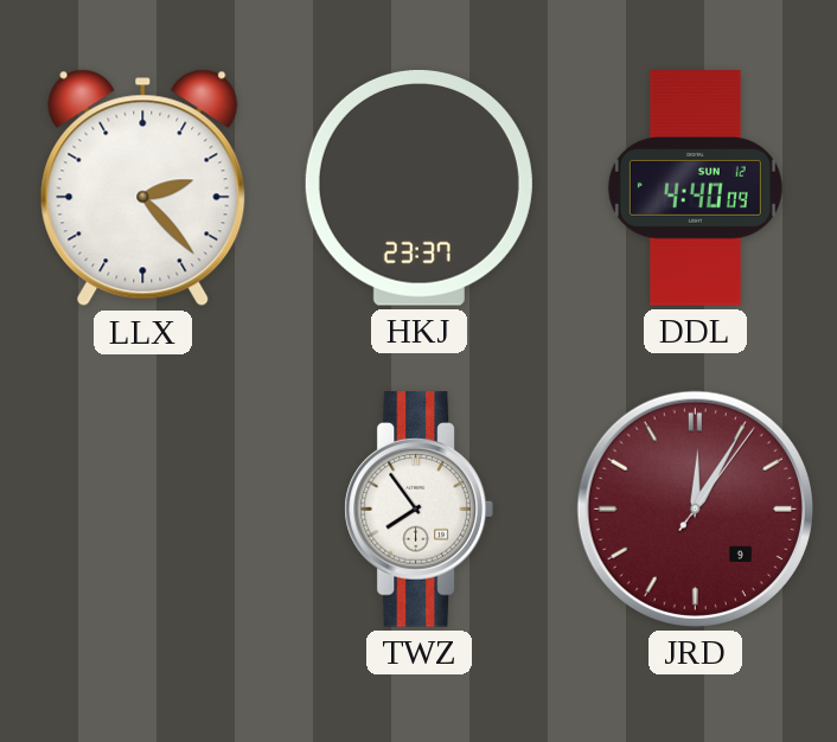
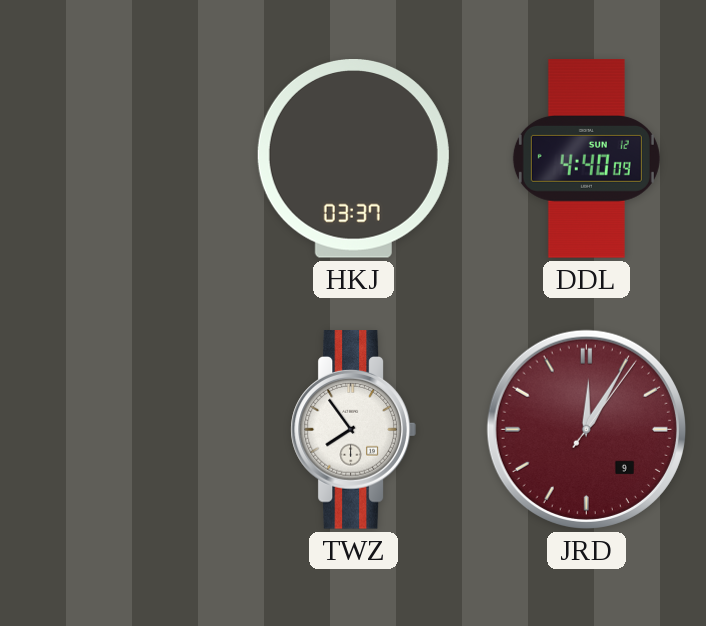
LLX: 2:23 -> none (143, 188)
HKJ: 23:37 -> 03:37 (353, 159)
